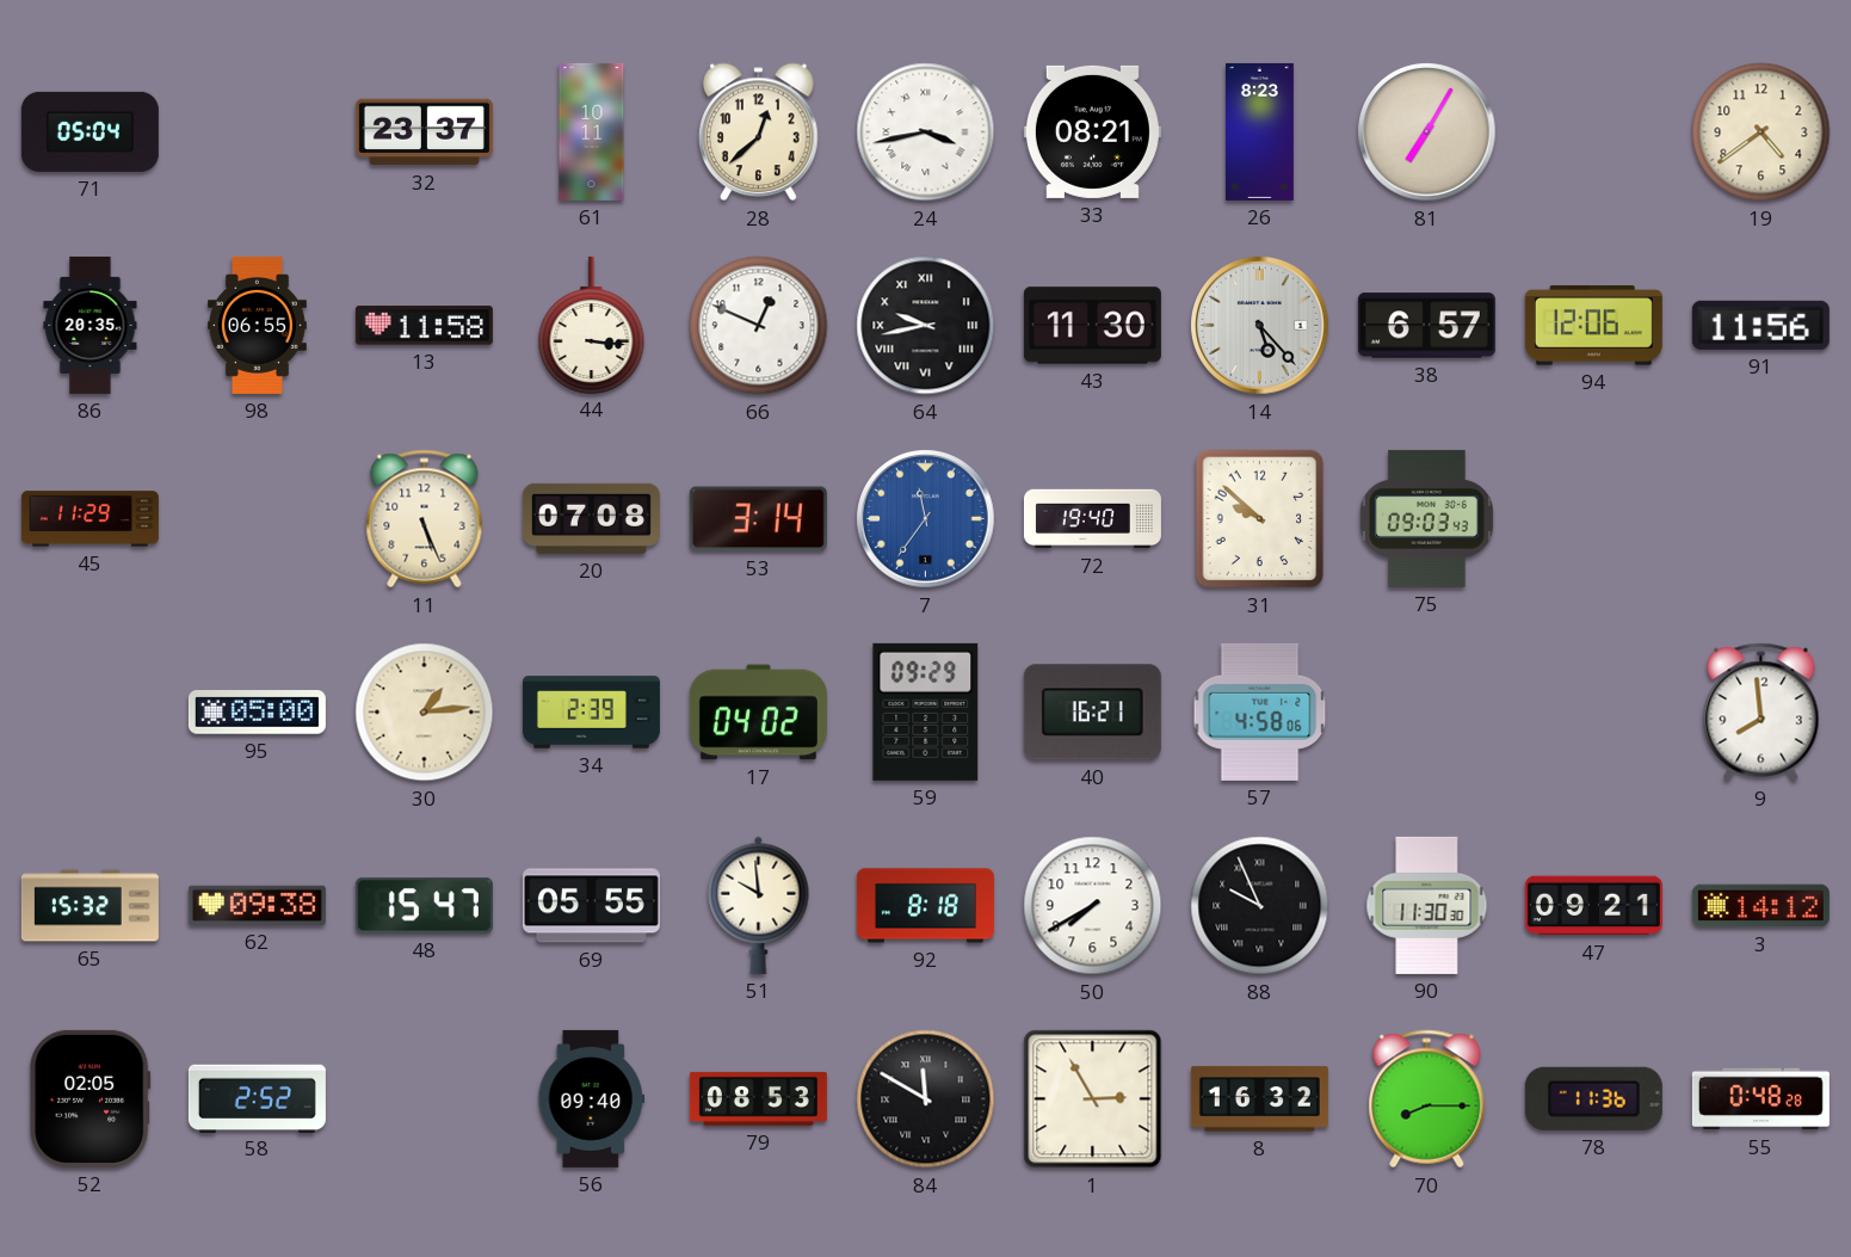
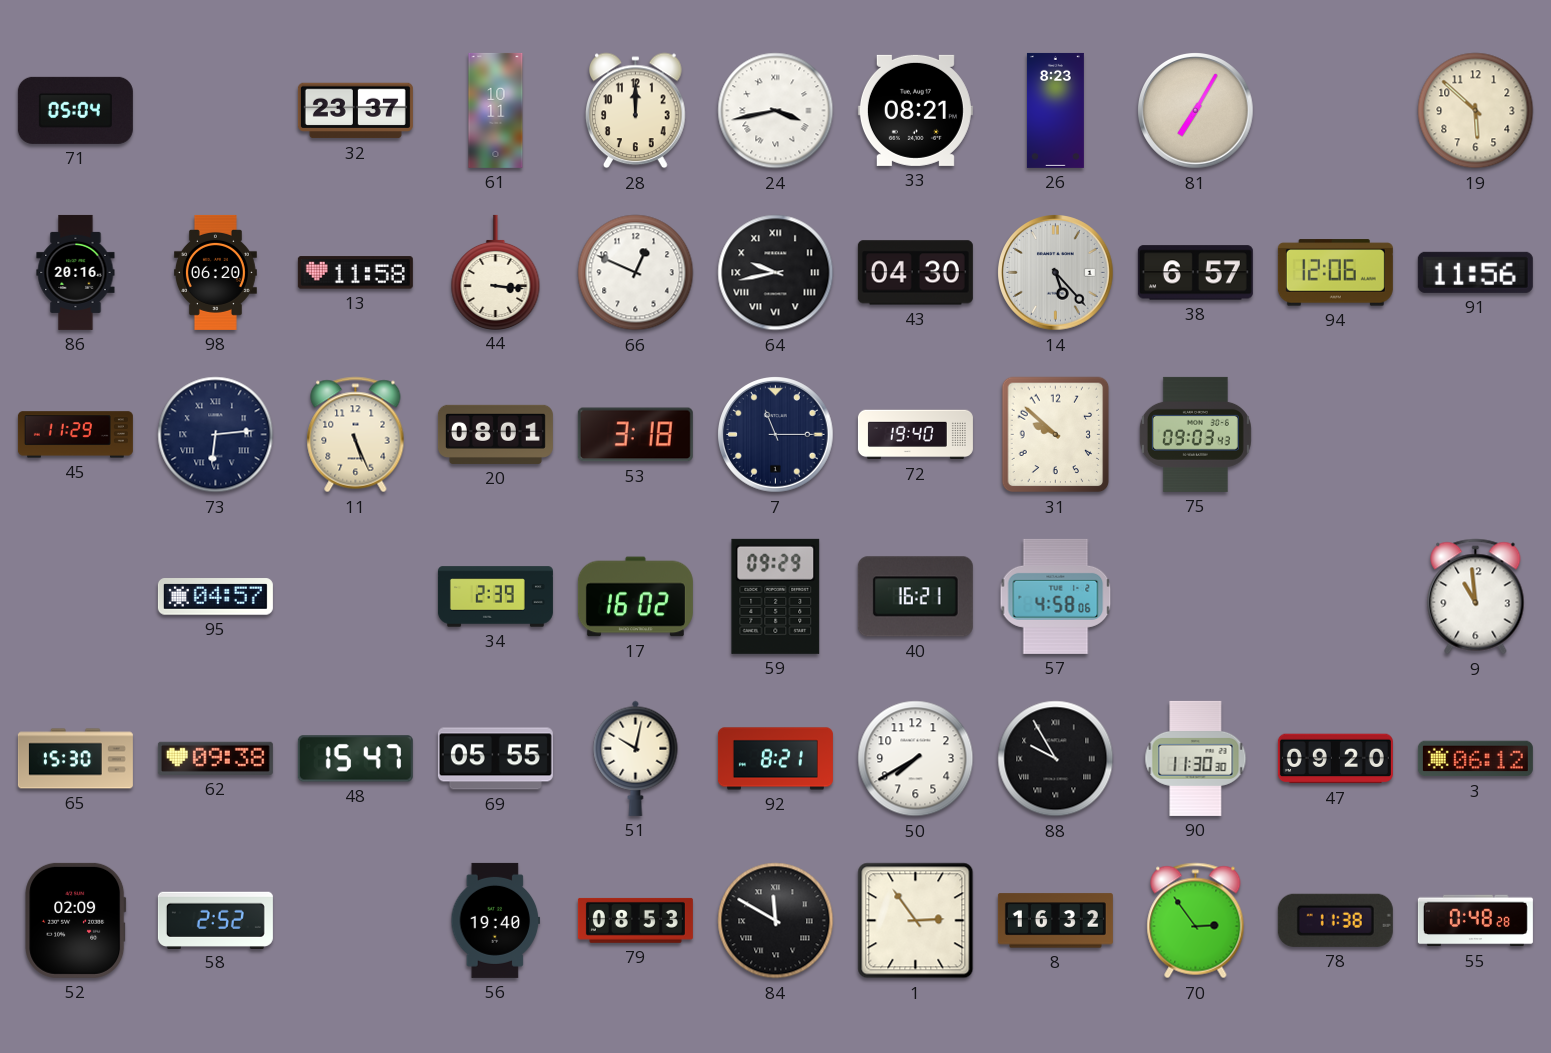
28: 12:38 -> 12:00 (636, 111)
19: 4:39 -> 5:52 (1476, 111)
86: 20:35 -> 20:16 (76, 272)
98: 06:55 -> 06:20 (215, 272)
43: 11:30 -> 04:30 (915, 273)
73: none -> 6:14 (216, 435)
20: 07:08 -> 08:01 (495, 434)
53: 3:14 -> 3:18 (635, 435)
7: 11:36 -> 11:15 (776, 435)
7 dial: blue -> navy (776, 435)
95: 05:00 -> 04:57 (215, 597)
30: 1:14 -> none (425, 713)
17: 04:02 -> 16:02 (635, 597)
9: 7:59 -> 10:59 (1476, 597)
65: 15:32 -> 15:30 (75, 759)
51: 9:59 -> 10:02 (636, 758)
92: 8:18 -> 8:21 (775, 759)
88: 9:56 -> 9:55 (1056, 759)
47: 09:21 -> 09:20 (1335, 759)
3: 14:12 -> 06:12 (1475, 759)
52: 02:05 -> 02:09 (76, 920)
56: 09:40 -> 19:40 (496, 920)
1: 2:55 -> 2:54 (916, 921)
70: 8:15 -> 2:54 (1196, 921)
78: 11:36 -> 11:38 (1335, 920)
